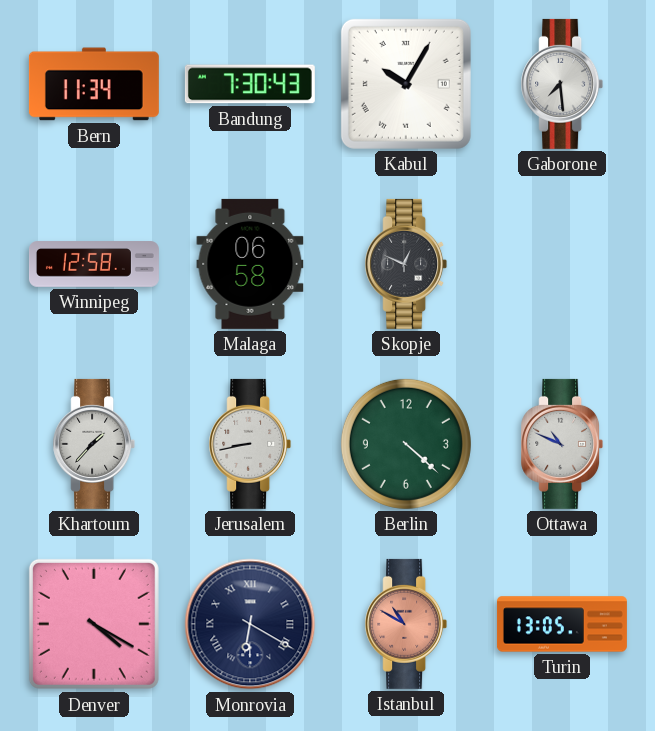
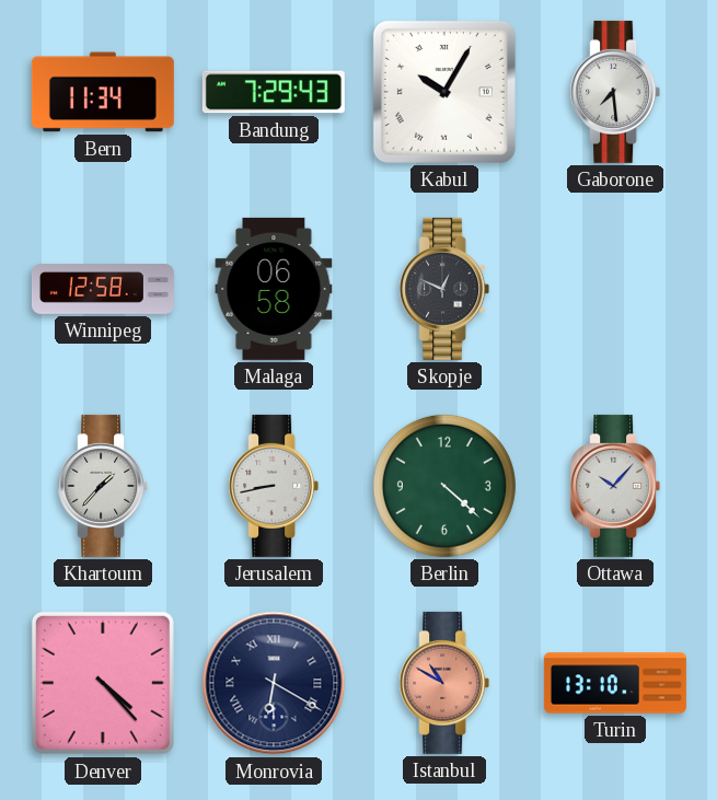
Bandung: 7:30 -> 7:29 (274, 92)
Ottawa: 10:49 -> 10:07 (615, 486)
Denver: 4:20 -> 4:23 (103, 683)
Turin: 13:05 -> 13:10 (615, 683)
